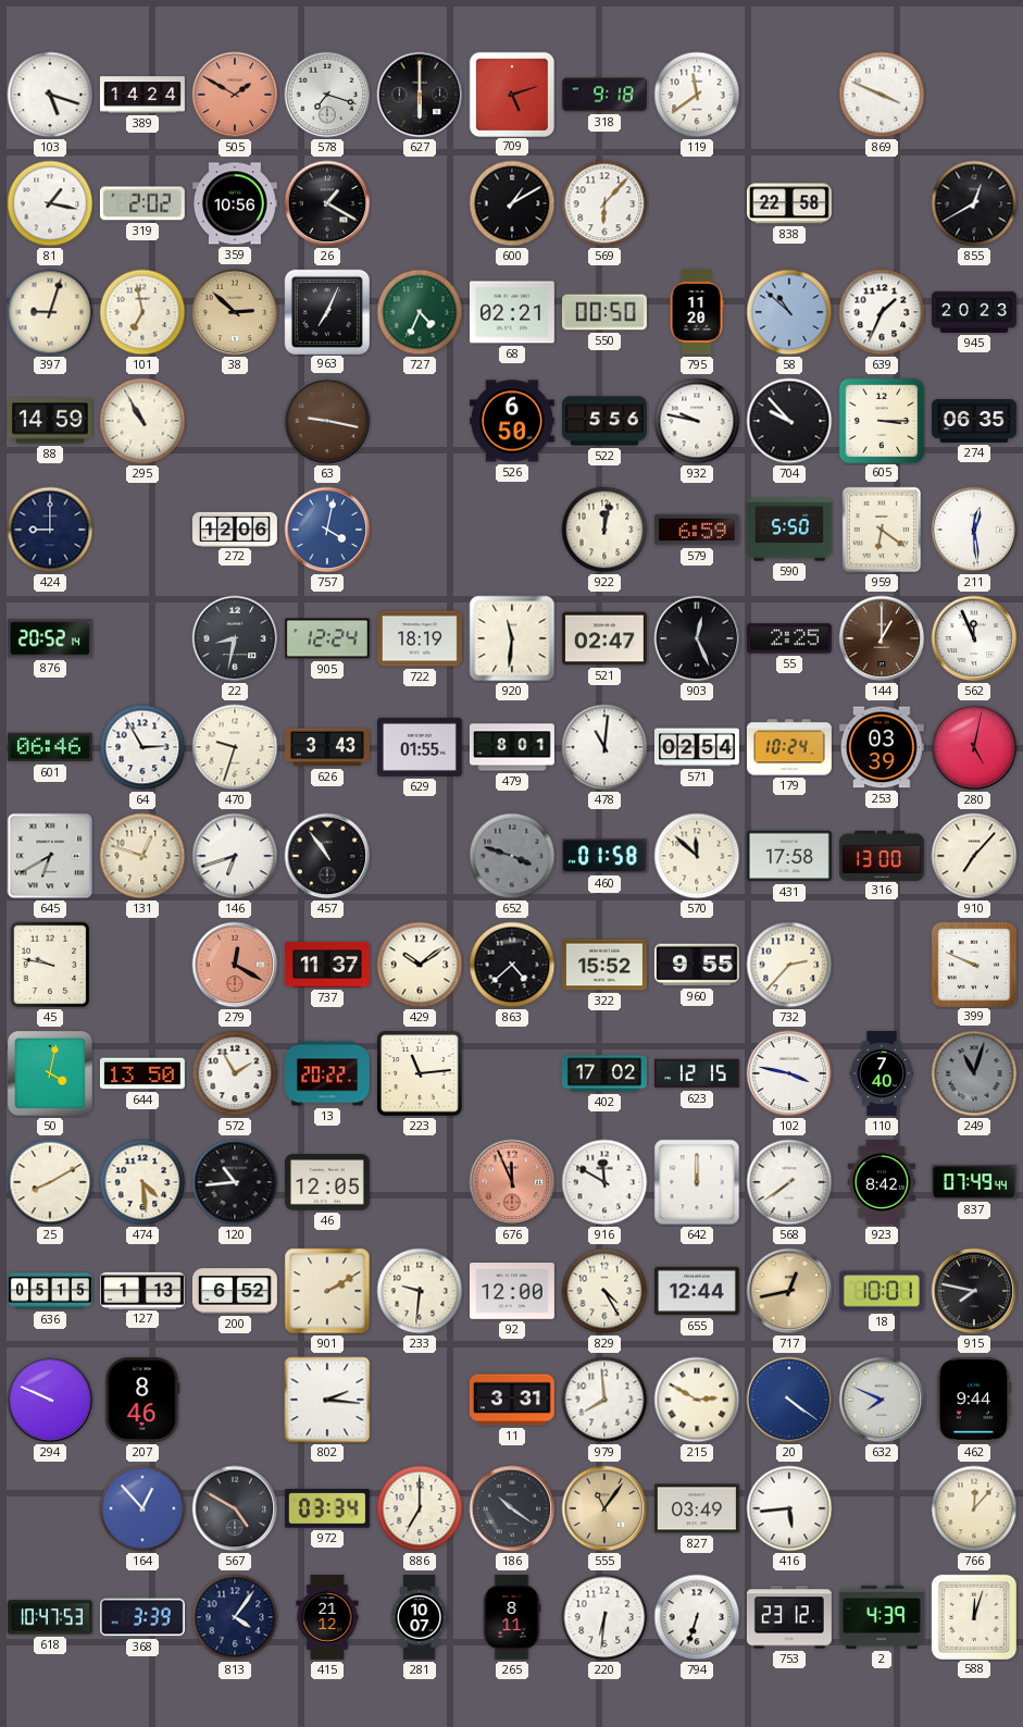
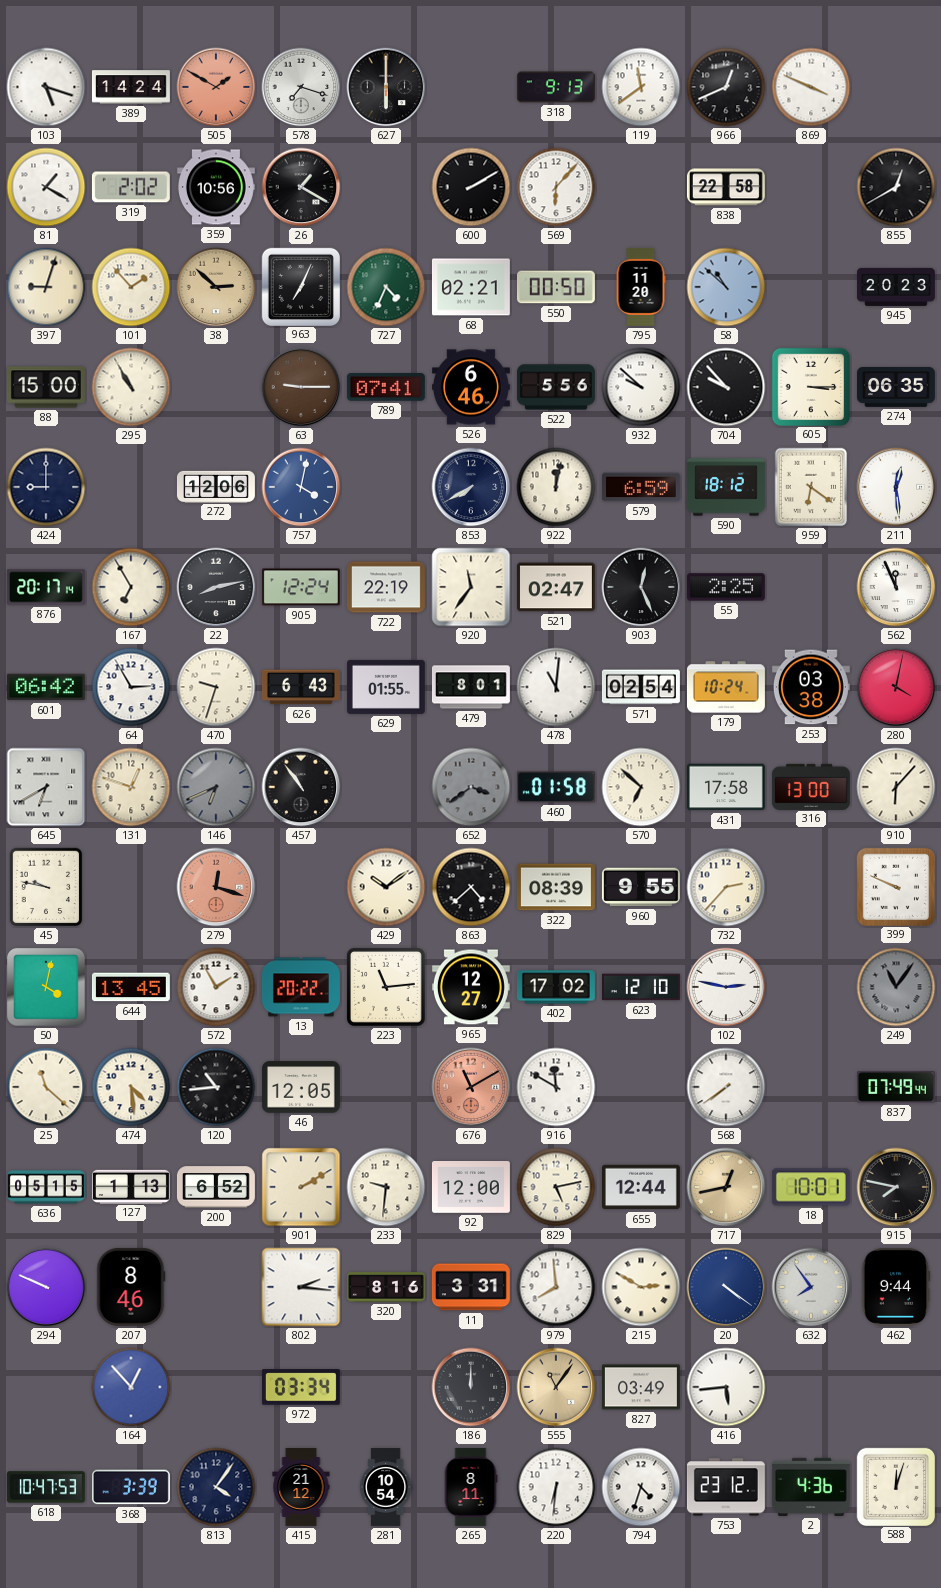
709: 5:12 -> none (511, 94)
318: 9:18 -> 9:13 (556, 87)
966: none -> 12:41 (726, 87)
81: 1:17 -> 1:20 (46, 187)
600: 1:10 -> 2:10 (471, 187)
101: 6:58 -> 1:53 (131, 287)
639: 1:34 -> none (882, 312)
88: 14:59 -> 15:00 (46, 387)
63: 9:17 -> 9:15 (301, 387)
789: none -> 07:41 (386, 388)
526: 6:50 -> 6:46 (471, 387)
932: 9:47 -> 9:52 (641, 387)
853: none -> 7:40 (471, 487)
590: 5:50 -> 18:12 (726, 487)
876: 20:52 -> 20:17 (46, 587)
167: none -> 6:55 (131, 587)
22: 8:32 -> 8:13 (216, 587)
722: 18:19 -> 22:19 (386, 587)
920: 11:31 -> 11:36 (471, 587)
144: 1:00 -> none (882, 638)
601: 06:46 -> 06:42 (46, 687)
626: 3:43 -> 6:43 (301, 687)
253: 03:39 -> 03:38 (811, 687)
280: 5:02 -> 4:02 (896, 687)
146: 6:42 -> 6:41 (216, 787)
146 dial: white -> grey (216, 787)
652: 3:48 -> 3:39 (471, 787)
570: 11:52 -> 6:52 (641, 787)
910: 7:07 -> 6:07 (896, 787)
279: 12:20 -> 12:18 (216, 887)
737: 11:37 -> none (327, 965)
322: 15:52 -> 08:39 (556, 887)
644: 13:50 -> 13:45 (131, 987)
965: none -> 12:27 (471, 987)
623: 12:15 -> 12:10 (641, 987)
102: 3:47 -> 2:47 (726, 987)
110: 7:40 -> none (882, 1074)
249: 11:03 -> 11:06 (896, 987)
25: 8:10 -> 11:22 (46, 1087)
676: 11:56 -> 11:10 (471, 1087)
642: 12:00 -> none (697, 1182)
923: 8:42 -> none (881, 1182)
829: 4:25 -> 5:13 (556, 1187)
320: none -> 8:16 (387, 1287)
632: 7:49 -> 7:54 (811, 1287)
567: 4:50 -> none (235, 1508)
886: 7:00 -> none (420, 1508)
186: 10:21 -> 12:00 (471, 1387)
766: 12:07 -> none (974, 1508)
281: 10:07 -> 10:54 (386, 1487)
794: 6:33 -> 4:33 (641, 1487)
2: 4:39 -> 4:36 (811, 1487)
